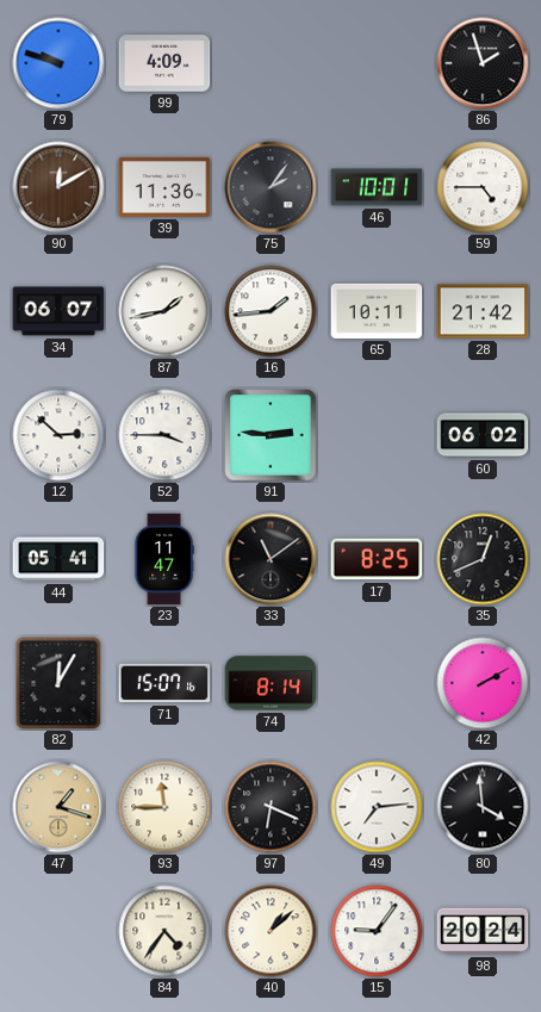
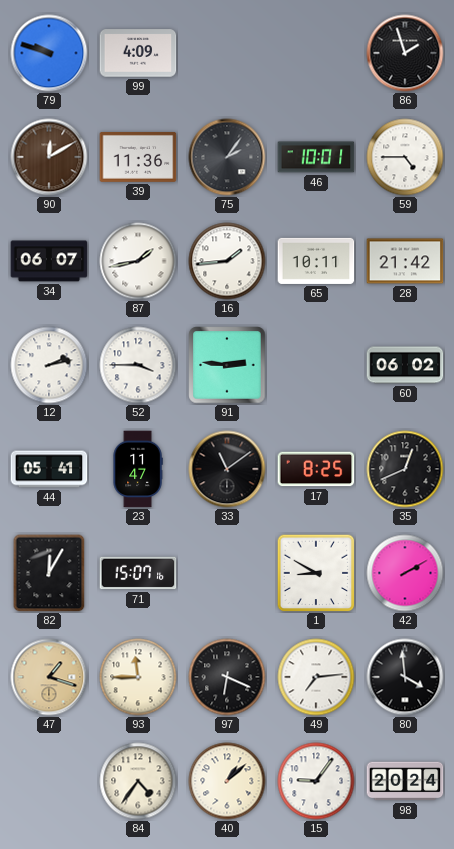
12: 2:52 -> 2:13 (49, 365)
74: 8:14 -> none (270, 683)
1: none -> 8:50 (316, 573)
